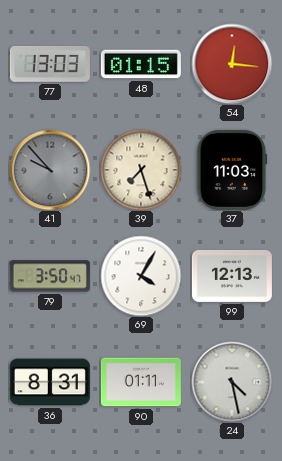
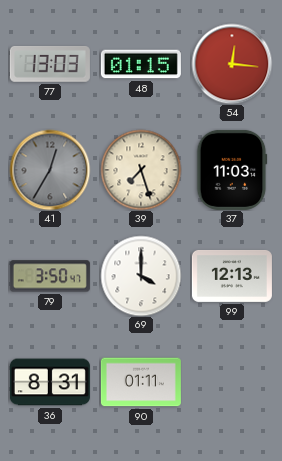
41: 9:53 -> 12:35 (50, 170)
69: 4:05 -> 4:00 (141, 276)
24: 4:28 -> none (232, 382)
